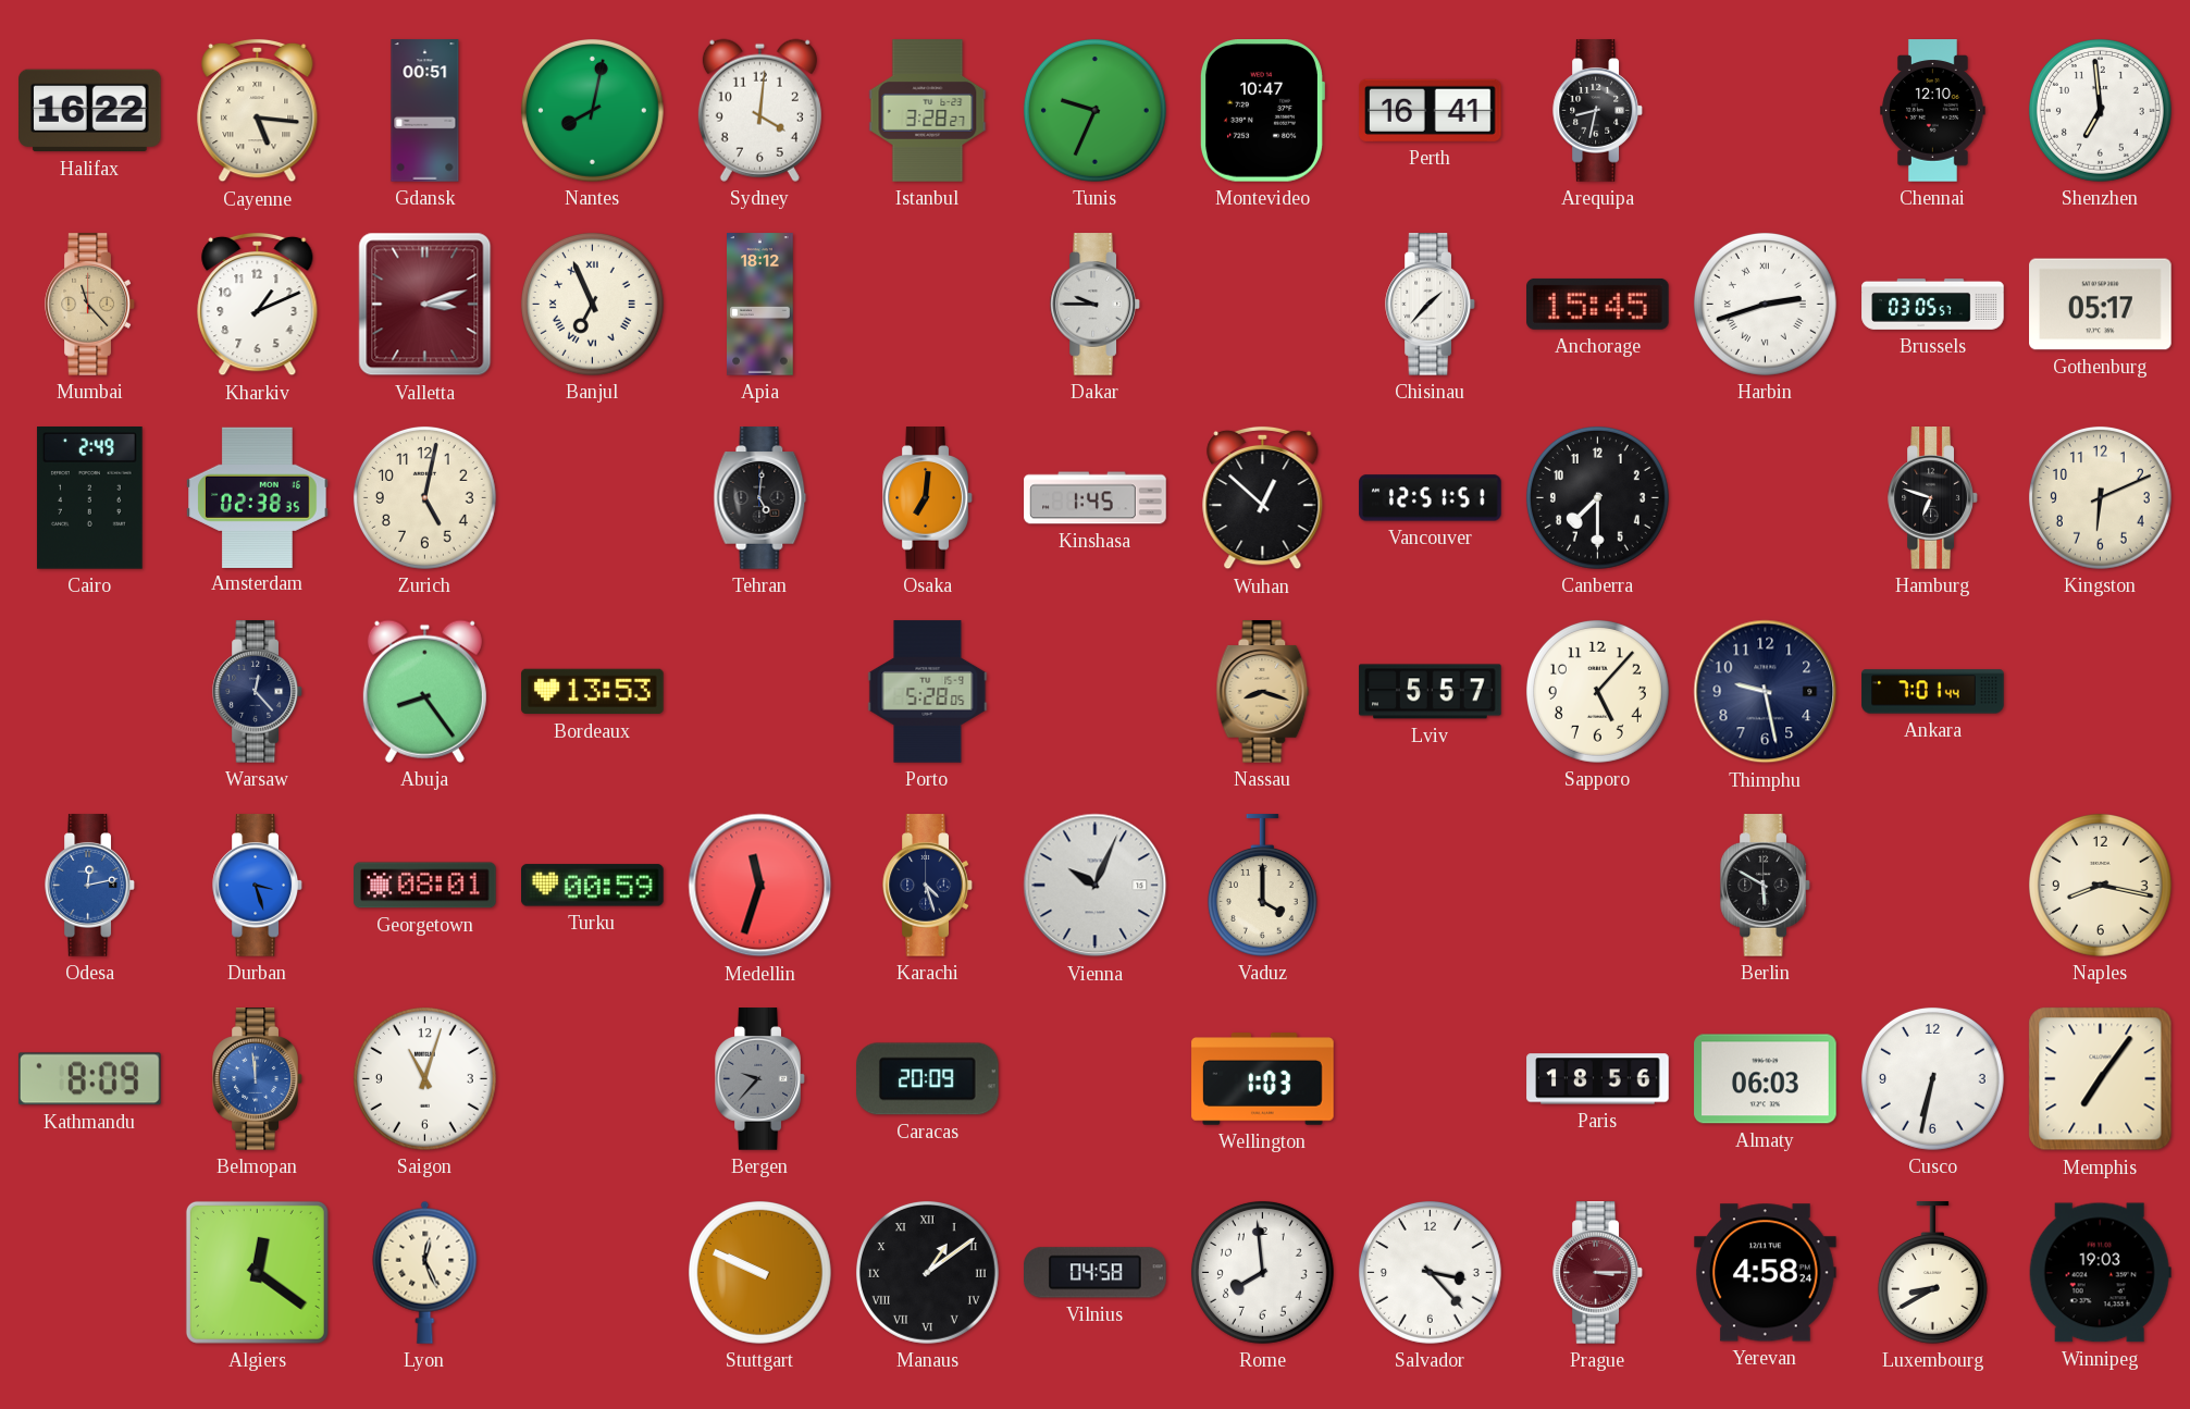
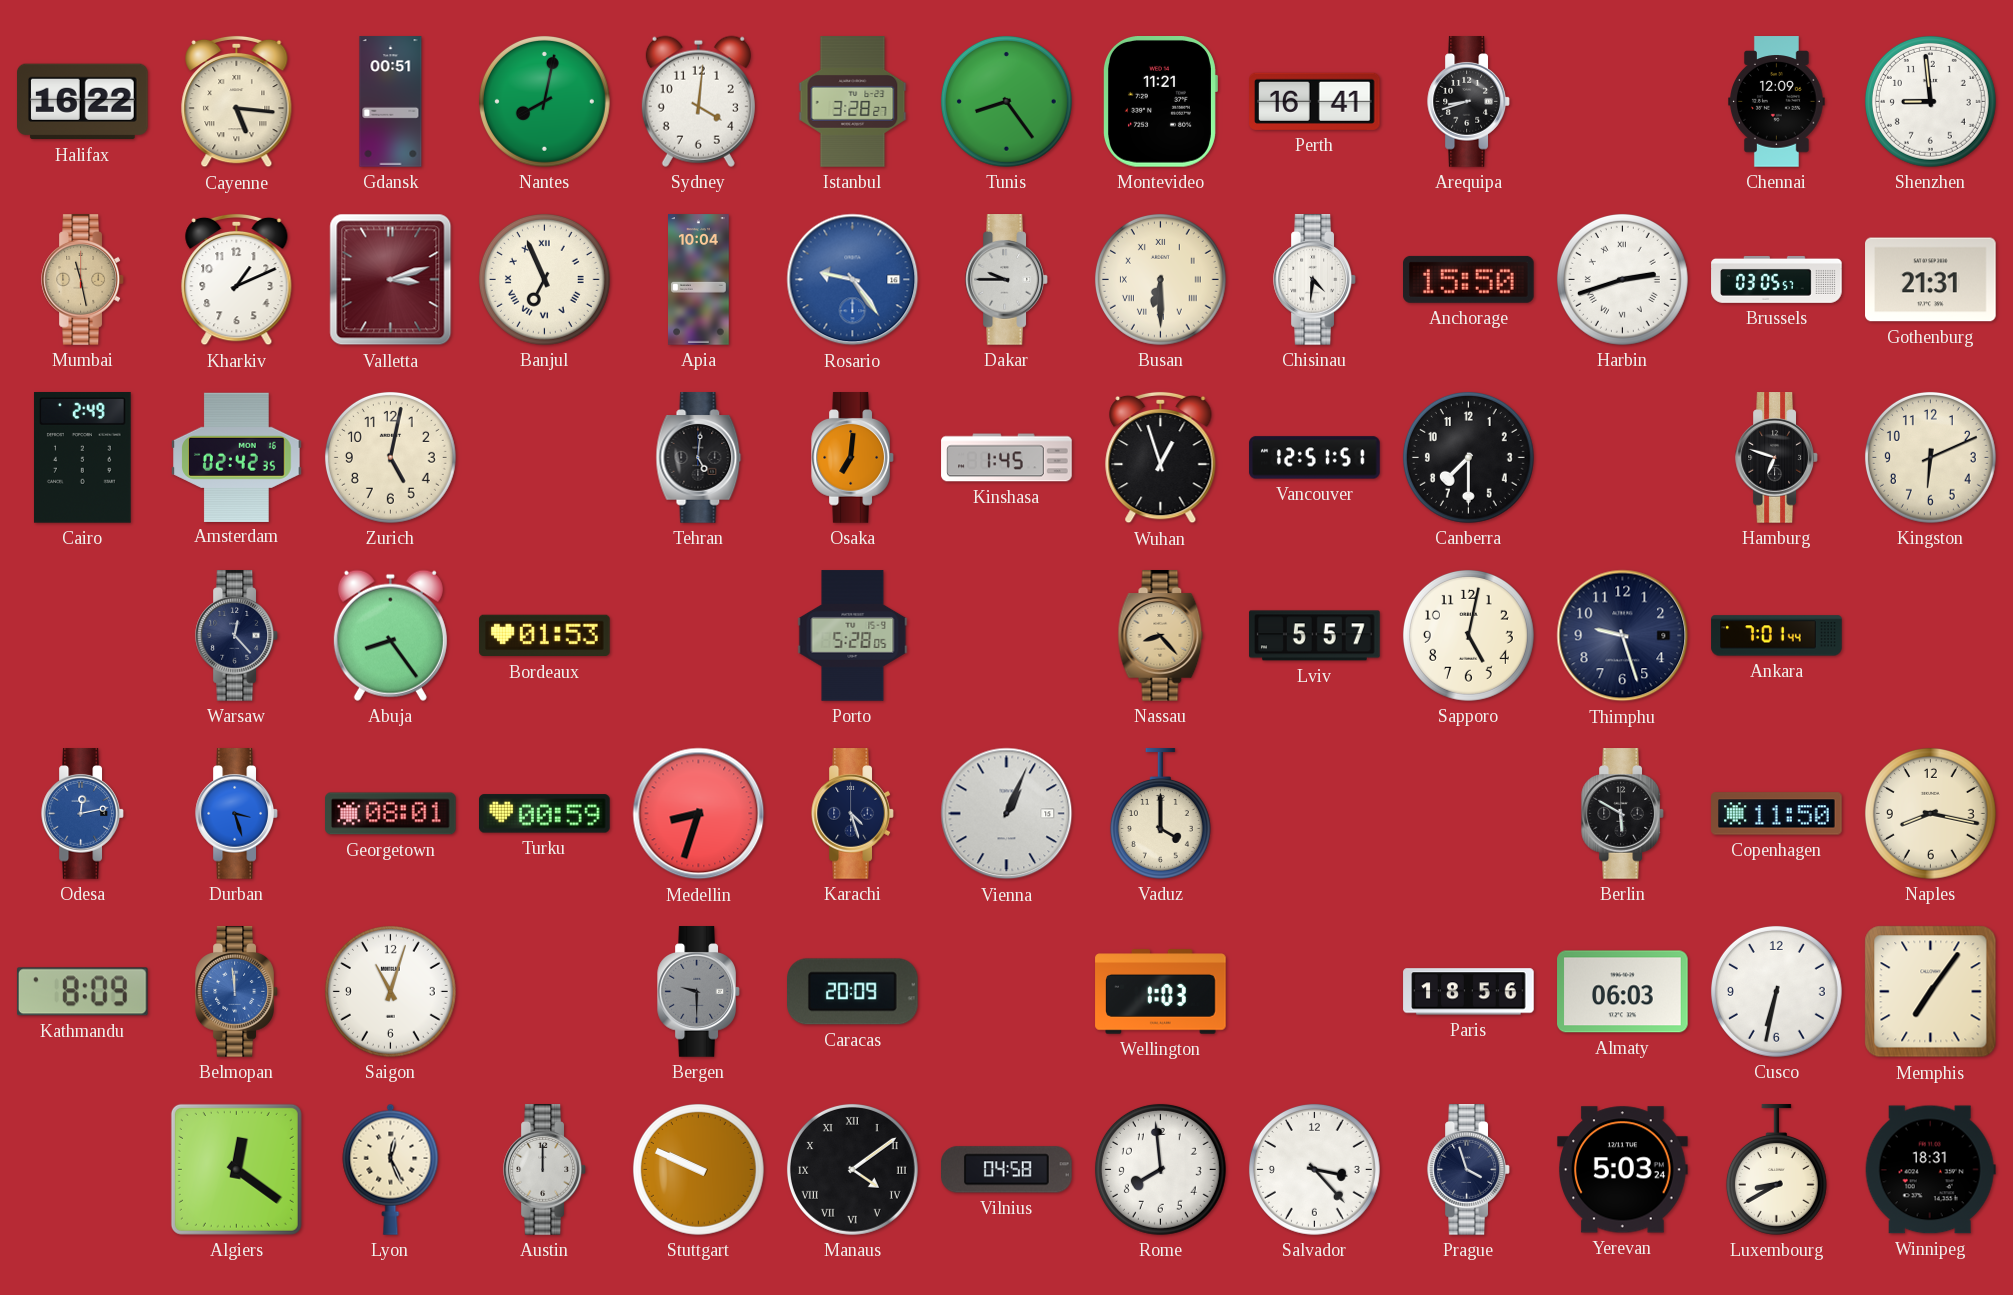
Tunis: 9:34 -> 8:24 (1006, 101)
Montevideo: 10:47 -> 11:21 (1160, 102)
Arequipa: 8:32 -> 8:42 (1469, 102)
Chennai: 12:10 -> 12:09 (1777, 102)
Shenzhen: 6:59 -> 8:59 (1930, 101)
Mumbai: 11:23 -> 11:28 (83, 280)
Apia: 18:12 -> 10:04 (699, 280)
Rosario: none -> 9:24 (853, 280)
Busan: none -> 6:30 (1160, 279)
Chisinau: 1:37 -> 4:31 (1315, 280)
Anchorage: 15:45 -> 15:50 (1469, 279)
Gothenburg: 05:17 -> 21:31 (1931, 280)
Amsterdam: 02:38 -> 02:42 (237, 457)
Wuhan: 12:52 -> 12:57 (1161, 458)
Bordeaux: 13:53 -> 01:53 (545, 636)
Nassau: 8:18 -> 8:23 (1161, 636)
Sapporo: 5:07 -> 5:02 (1468, 635)
Thimphu: 9:28 -> 9:27 (1623, 636)
Medellin: 11:33 -> 8:33 (699, 814)
Vienna: 10:04 -> 1:04 (1007, 814)
Copenhagen: none -> 11:50 (1777, 814)
Bergen: 9:37 -> 9:30 (699, 992)
Austin: none -> 12:00 (545, 1170)
Manaus: 1:09 -> 4:09 (852, 1169)
Prague: 3:15 -> 3:57 (1469, 1170)
Prague dial: burgundy -> navy (1469, 1170)
Yerevan: 4:58 -> 5:03 (1623, 1170)
Winnipeg: 19:03 -> 18:31 (1930, 1170)
